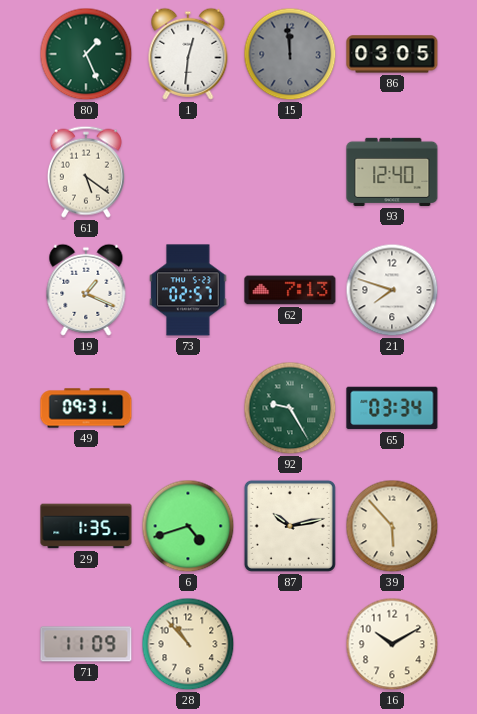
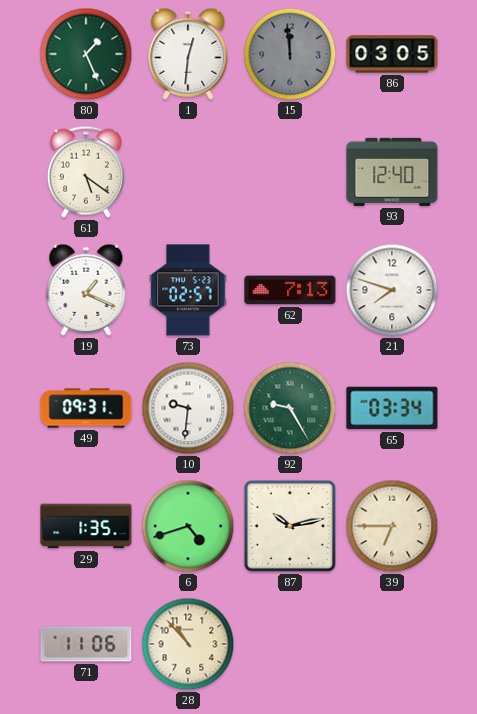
10: none -> 9:31 (188, 408)
39: 5:53 -> 6:45 (392, 526)
71: 11:09 -> 11:06 (86, 644)
16: 10:10 -> none (392, 644)
